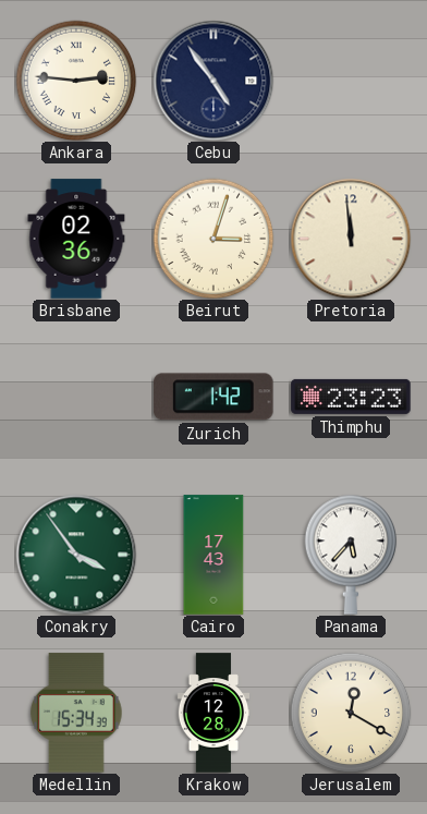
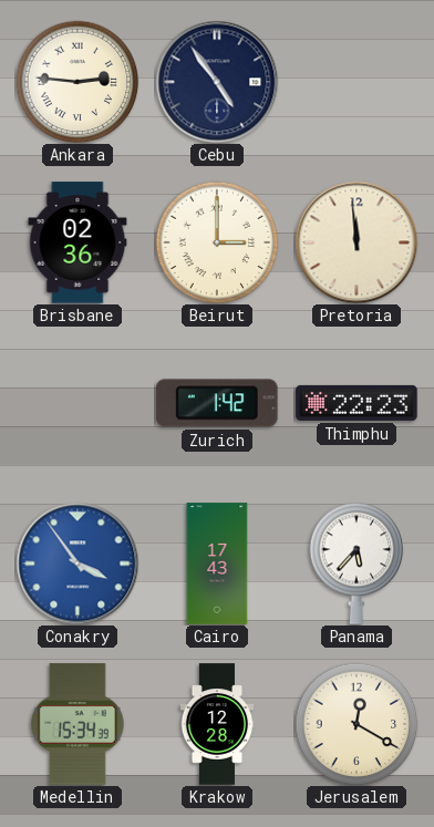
Beirut: 3:03 -> 3:00 (217, 242)
Thimphu: 23:23 -> 22:23 (356, 403)
Conakry dial: green -> blue (77, 564)
